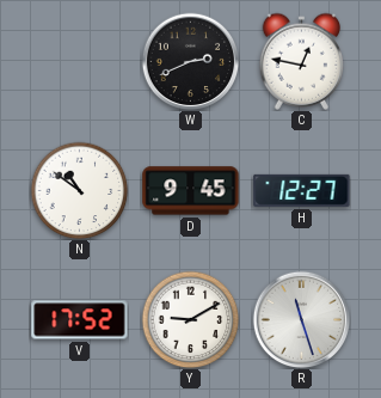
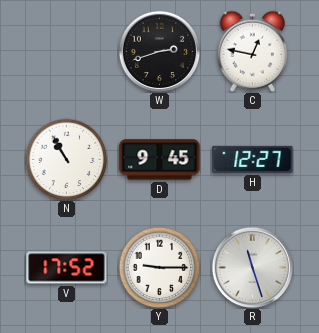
W: 2:41 -> 2:42 (159, 51)
N: 10:51 -> 10:55 (66, 159)
Y: 9:10 -> 9:15 (159, 267)
